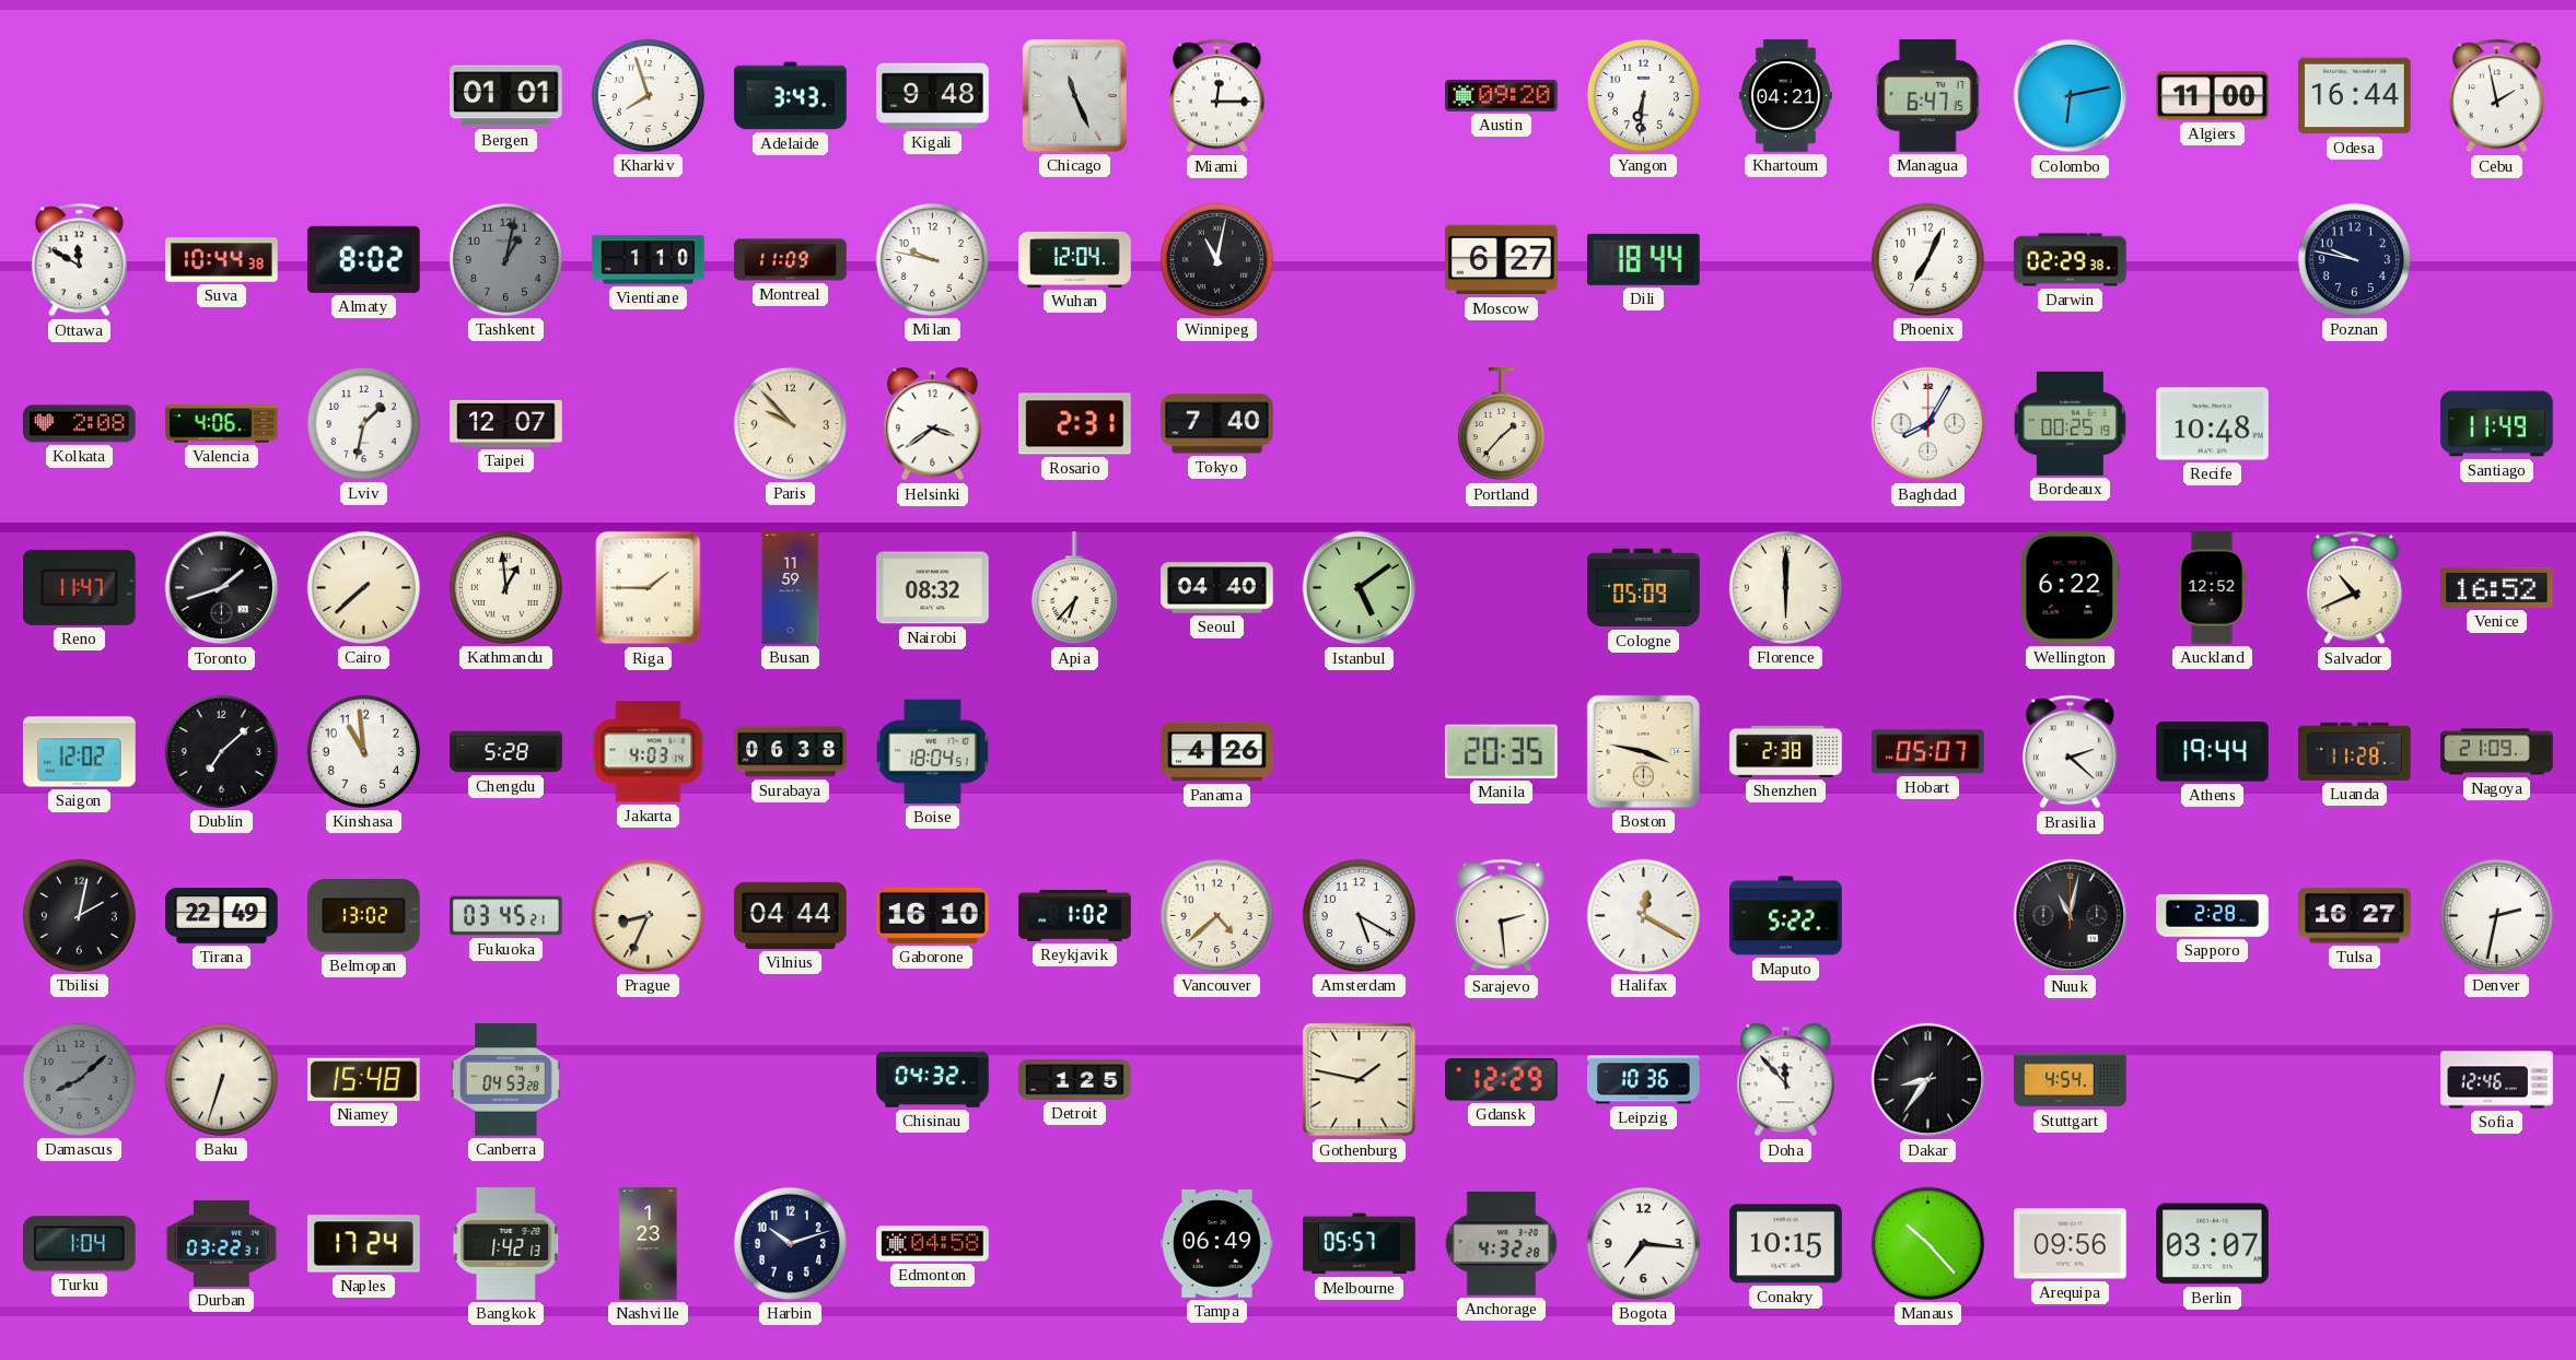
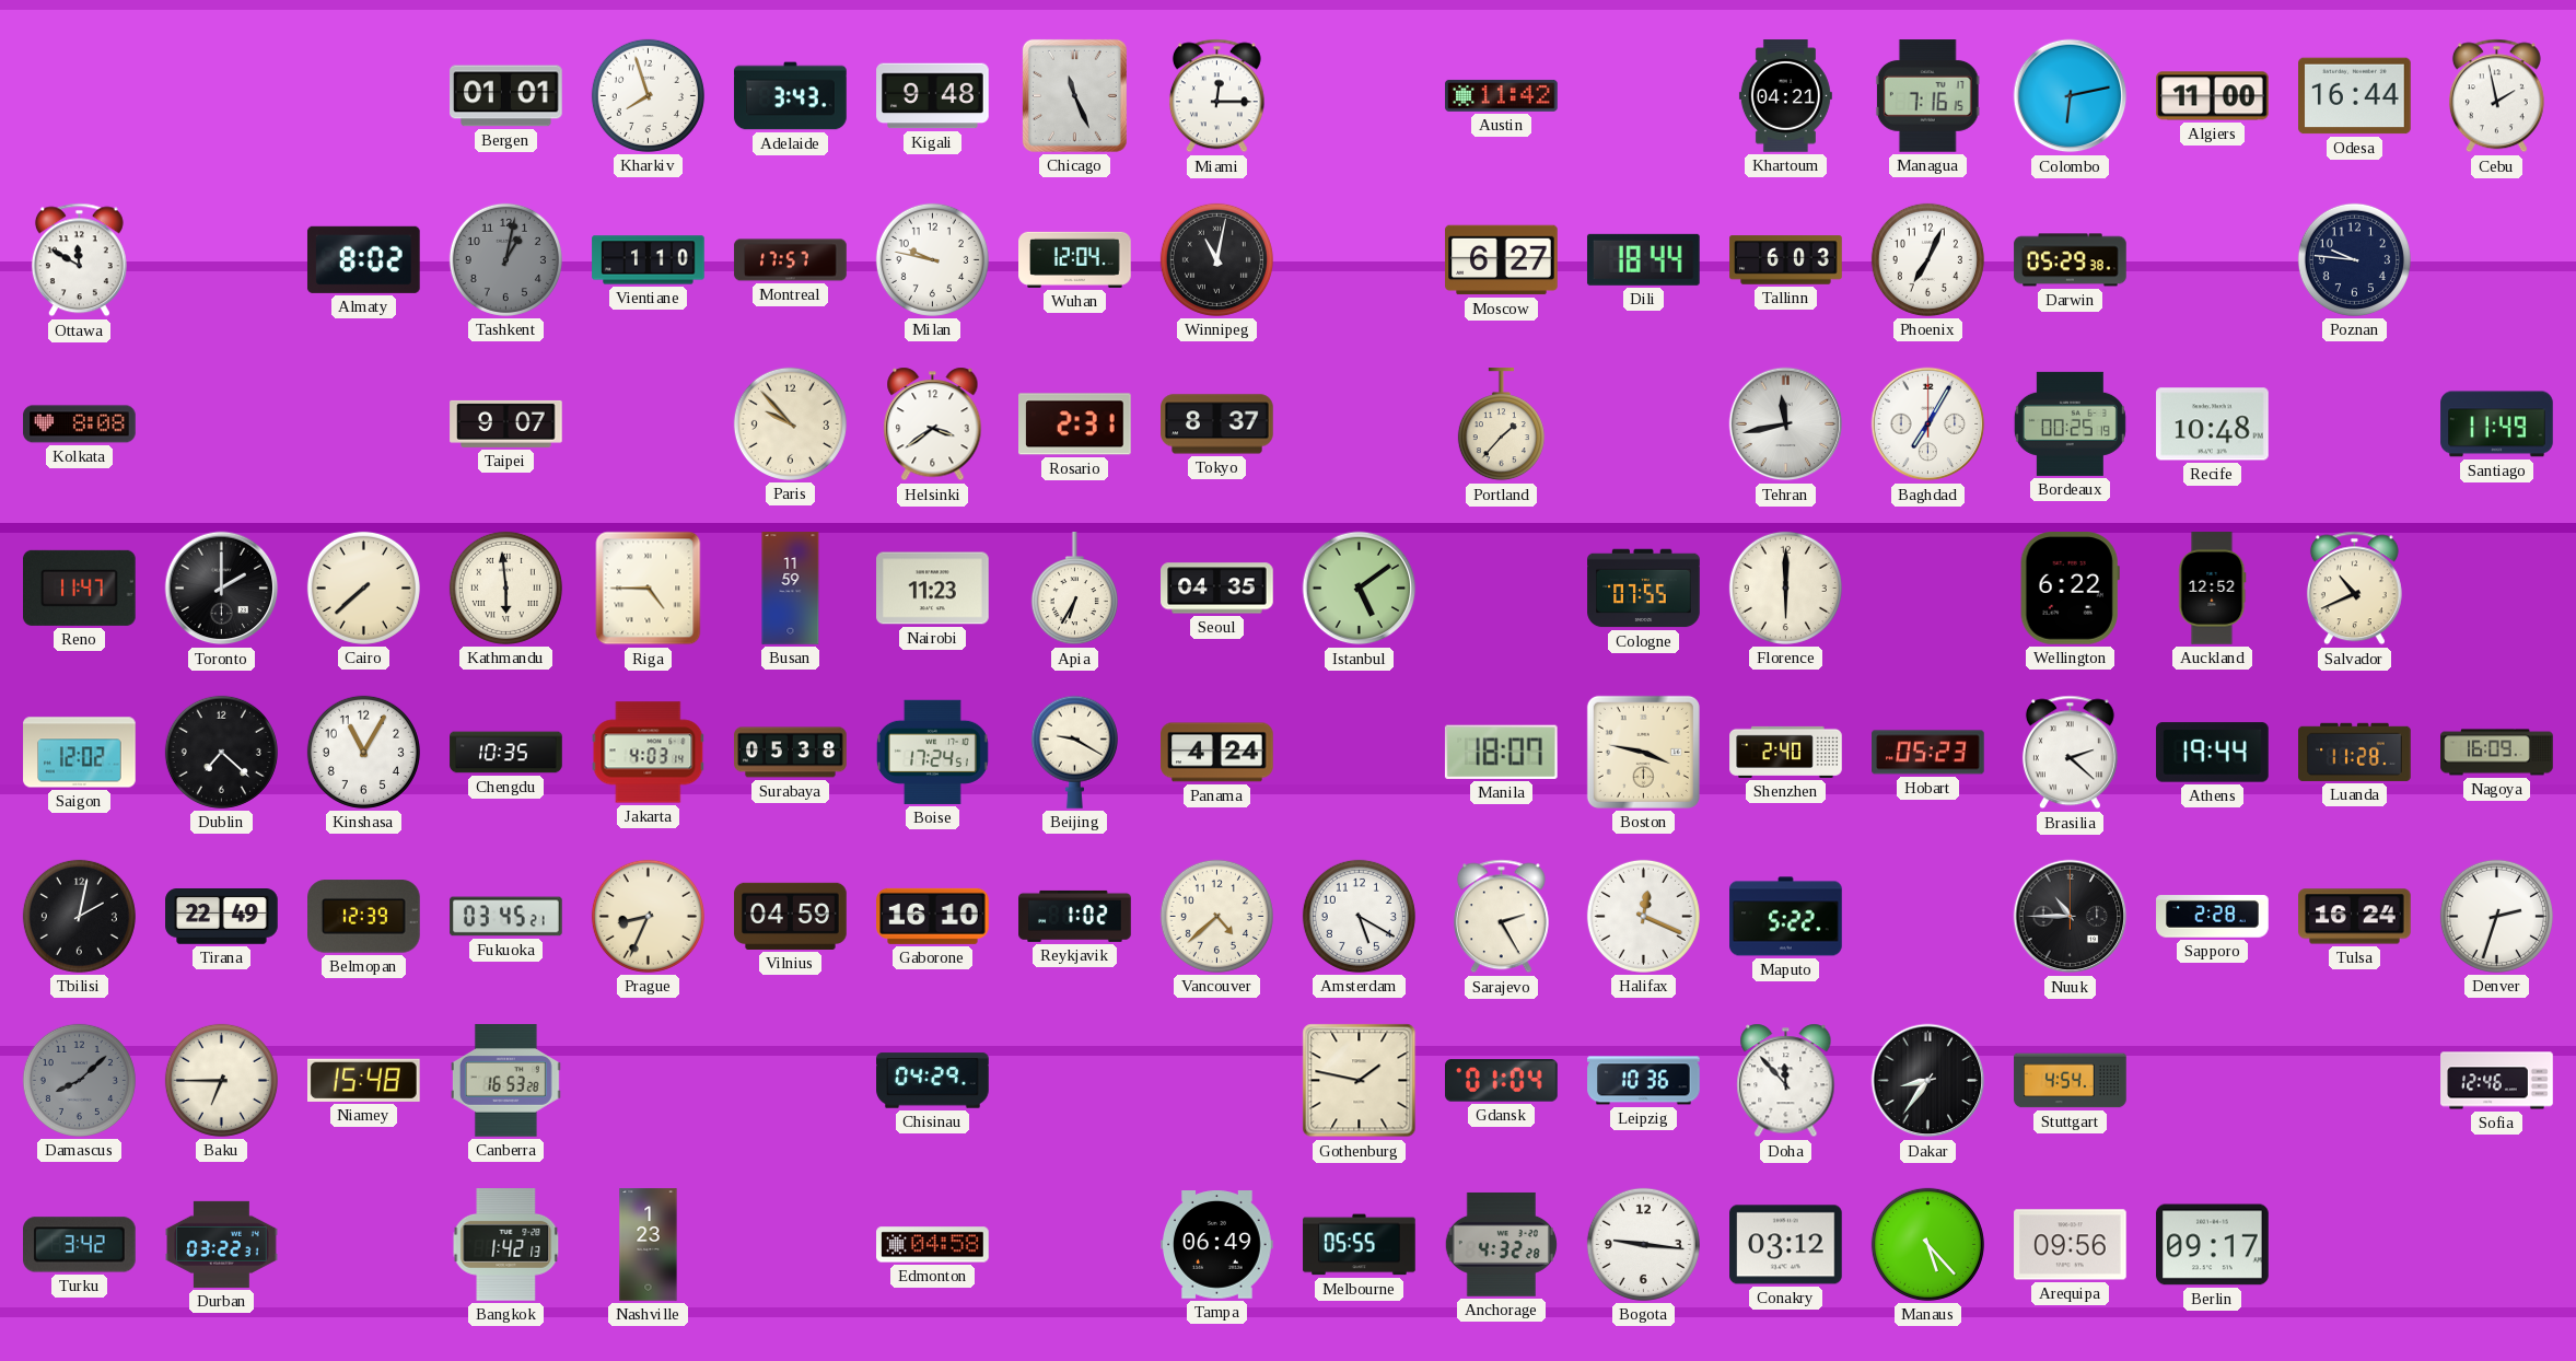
Austin: 09:20 -> 11:42 (1502, 95)
Yangon: 6:31 -> none (1643, 95)
Managua: 6:47 -> 7:16 (1927, 96)
Suva: 10:44 -> none (222, 260)
Montreal: 11:09 -> 17:57 (791, 260)
Tallinn: none -> 6:03 (1786, 260)
Darwin: 02:29 -> 05:29 (2071, 260)
Poznan: 9:47 -> 9:46 (2354, 259)
Kolkata: 2:08 -> 8:08 (80, 424)
Valencia: 4:06 -> none (222, 424)
Lviv: 1:32 -> none (363, 423)
Taipei: 12:07 -> 9:07 (506, 423)
Tokyo: 7:40 -> 8:37 (1217, 424)
Tehran: none -> 11:43 (1786, 424)
Baghdad: 8:05 -> 7:05 (1928, 424)
Toronto: 1:42 -> 2:00 (222, 589)
Kathmandu: 12:59 -> 5:59 (505, 588)
Riga: 1:45 -> 4:45 (649, 589)
Nairobi: 08:32 -> 11:23 (933, 589)
Apia: 6:37 -> 6:35 (1074, 589)
Seoul: 04:40 -> 04:35 (1217, 589)
Cologne: 05:09 -> 07:55 (1644, 589)
Venice: 16:52 -> none (2497, 587)
Dublin: 7:08 -> 7:22 (221, 752)
Kinshasa: 10:59 -> 11:05 (363, 752)
Chengdu: 5:28 -> 10:35 (506, 753)
Surabaya: 06:38 -> 05:38 (791, 753)
Boise: 18:04 -> 17:24 (932, 752)
Beijing: none -> 9:20 (1074, 752)
Panama: 4:26 -> 4:24 (1217, 753)
Manila: 20:35 -> 18:07 (1501, 752)
Shenzhen: 2:38 -> 2:40 (1786, 752)
Hobart: 05:07 -> 05:23 (1928, 753)
Nagoya: 21:09 -> 16:09 (2497, 753)
Belmopan: 13:02 -> 12:39 (364, 917)
Vilnius: 04:44 -> 04:59 (791, 916)
Sarajevo: 2:29 -> 2:25 (1501, 917)
Halifax: 12:20 -> 12:19 (1643, 916)
Nuuk: 11:02 -> 10:45 (2071, 917)
Tulsa: 16:27 -> 16:24 (2355, 917)
Denver: 2:32 -> 2:33 (2496, 916)
Baku: 6:33 -> 6:45 (221, 1080)
Canberra: 04:53 -> 16:53 (505, 1081)
Chisinau: 04:32 -> 04:29 (933, 1081)
Detroit: 1:25 -> none (1075, 1080)
Gdansk: 12:29 -> 01:04 (1502, 1081)
Turku: 1:04 -> 3:42 (80, 1245)
Naples: 17:24 -> none (364, 1244)
Harbin: 10:12 -> none (790, 1243)
Melbourne: 05:57 -> 05:55 (1360, 1245)
Bogota: 7:16 -> 9:16 (1643, 1244)
Conakry: 10:15 -> 03:12 (1786, 1245)
Manaus: 10:23 -> 5:23 (1927, 1244)
Berlin: 03:07 -> 09:17 (2213, 1245)
